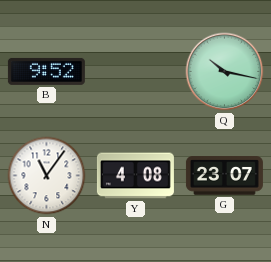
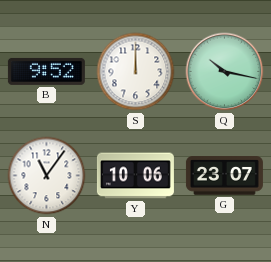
S: none -> 12:00 (136, 72)
Y: 4:08 -> 10:06 (135, 176)
